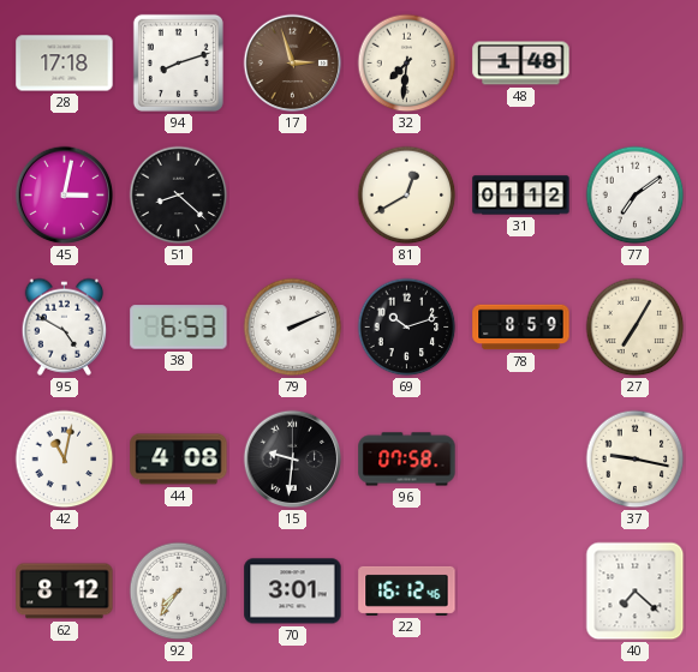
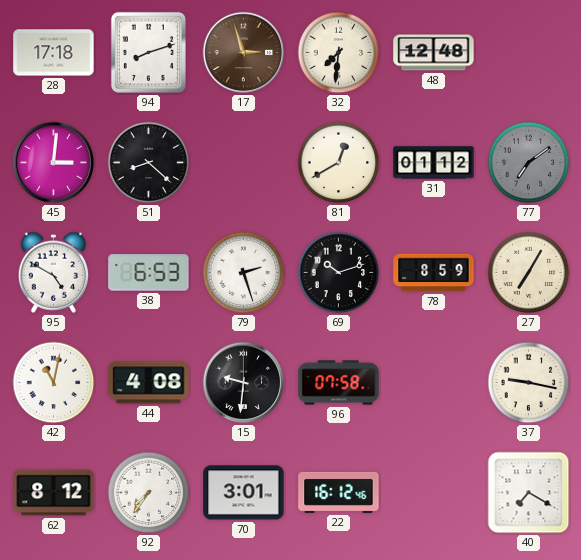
48: 1:48 -> 12:48 (434, 53)
45: 3:02 -> 3:01 (54, 163)
77 dial: white -> grey (529, 163)
79: 2:11 -> 2:27 (244, 273)
40: 7:22 -> 7:20 (529, 493)
